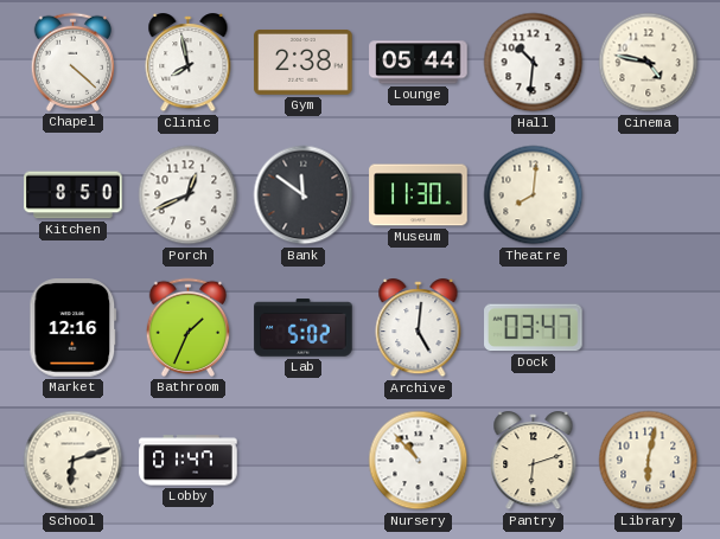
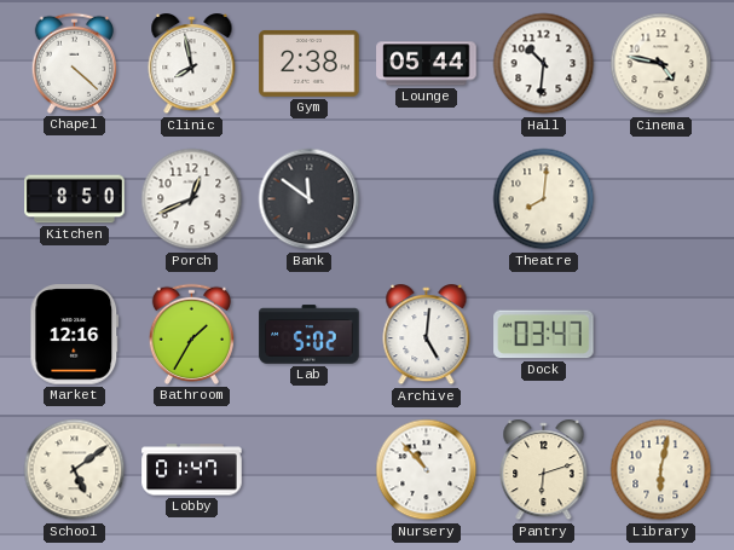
Museum: 11:30 -> none (419, 195)
Bathroom: 1:34 -> 1:35 (191, 334)
School: 6:12 -> 5:09 (75, 470)
